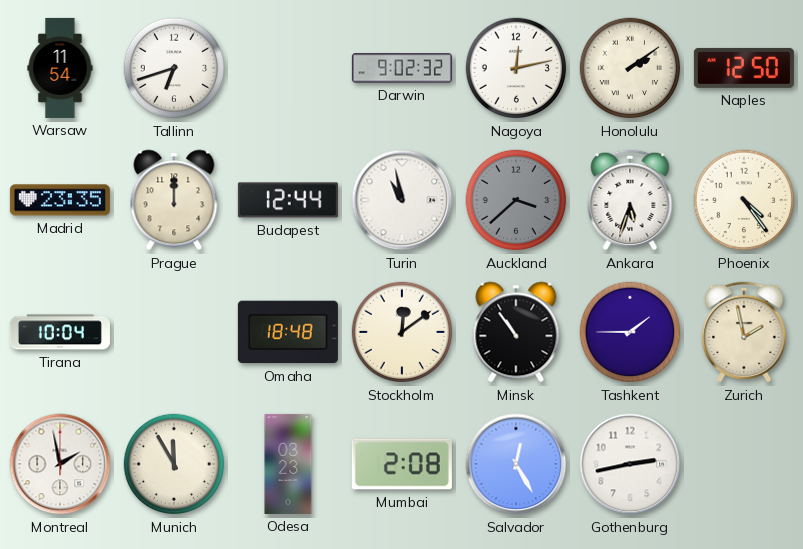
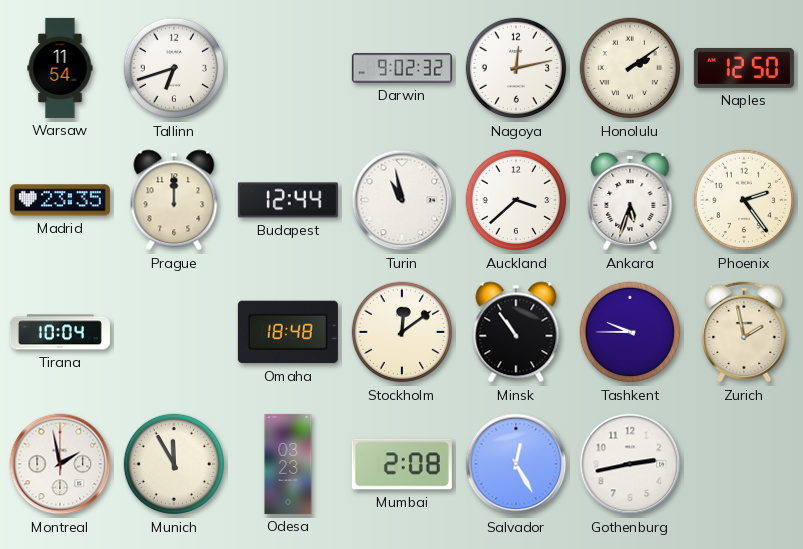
Auckland dial: grey -> white (516, 200)
Phoenix: 4:24 -> 2:24 (744, 200)
Tashkent: 1:45 -> 9:45 (630, 332)
